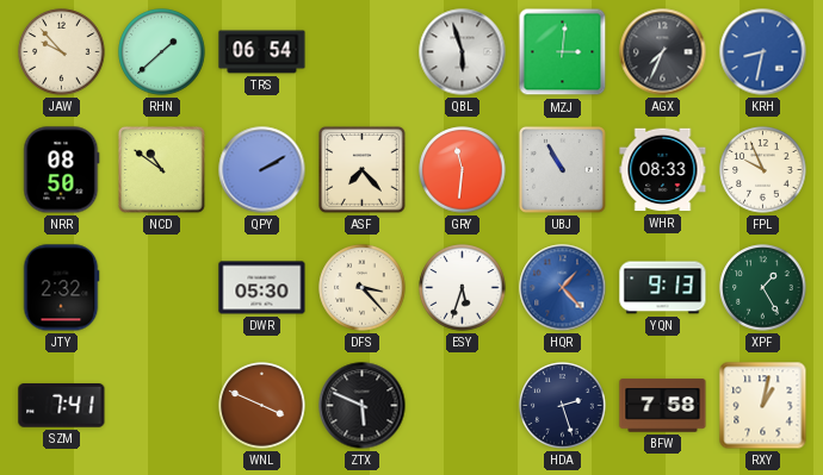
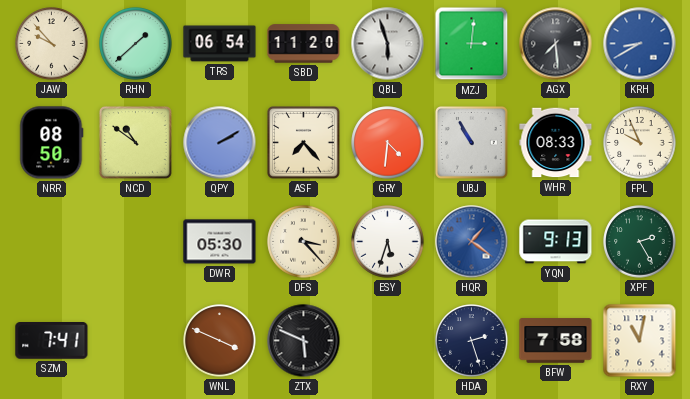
SBD: none -> 11:20 (304, 44)
AGX: 7:34 -> 7:29 (556, 44)
KRH: 8:32 -> 8:40 (640, 44)
GRY: 11:31 -> 4:31 (388, 143)
JTY: 2:32 -> none (61, 288)
HQR: 1:23 -> 1:21 (472, 242)
XPF: 1:25 -> 2:25 (640, 242)
RXY: 1:02 -> 11:02 (640, 341)
